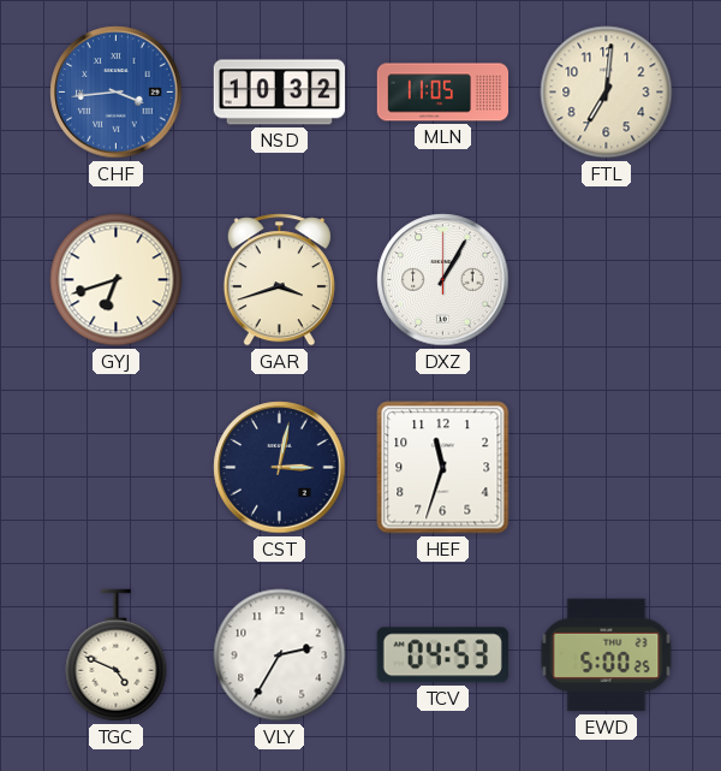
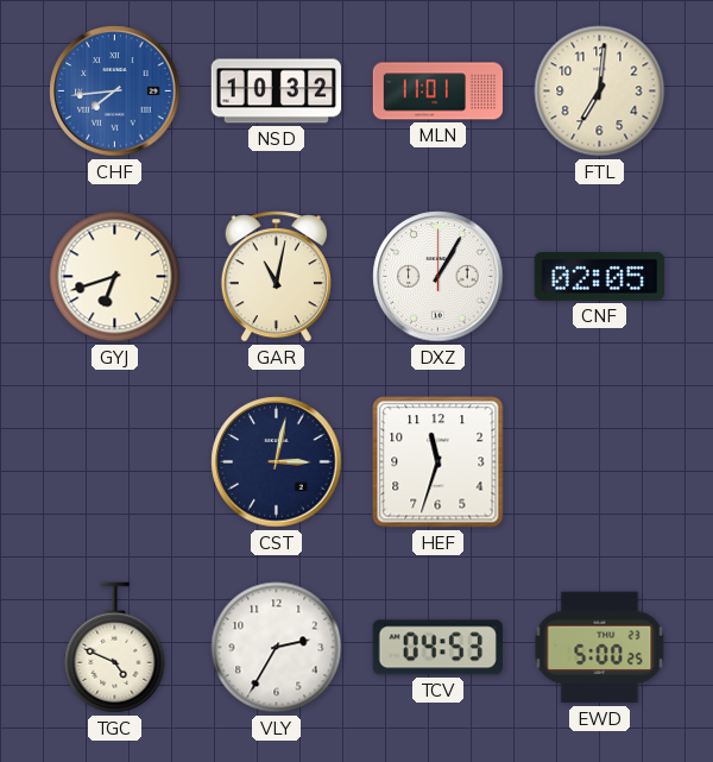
CHF: 3:44 -> 7:44 (115, 92)
MLN: 11:05 -> 11:01 (438, 92)
GAR: 3:42 -> 11:02 (276, 277)
CNF: none -> 02:05 (599, 276)
